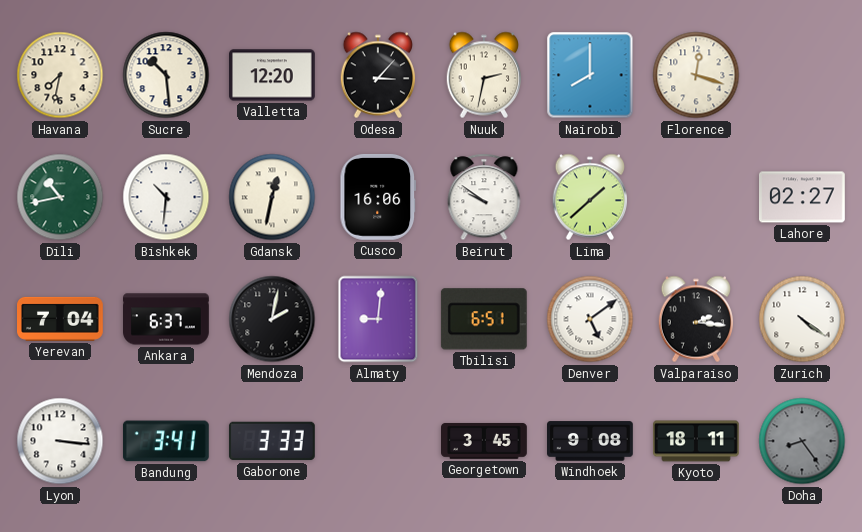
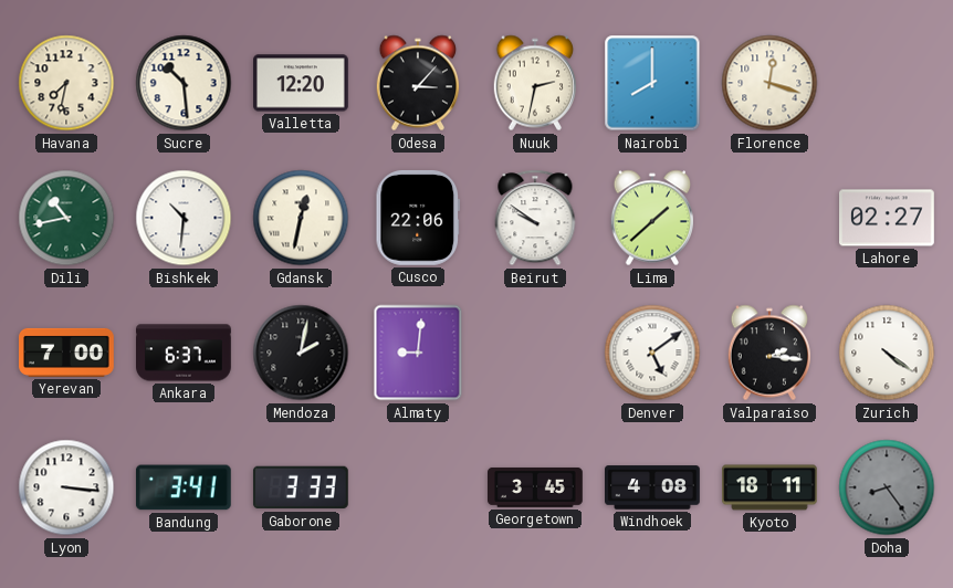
Cusco: 16:06 -> 22:06 (418, 218)
Yerevan: 7:04 -> 7:00 (67, 353)
Tbilisi: 6:51 -> none (484, 319)
Windhoek: 9:08 -> 4:08 (652, 487)
